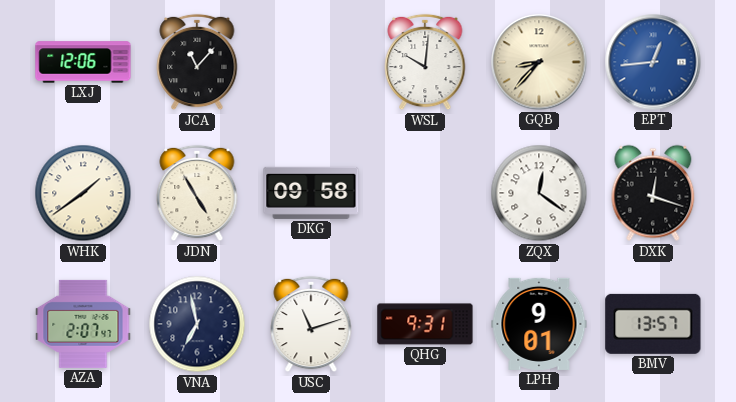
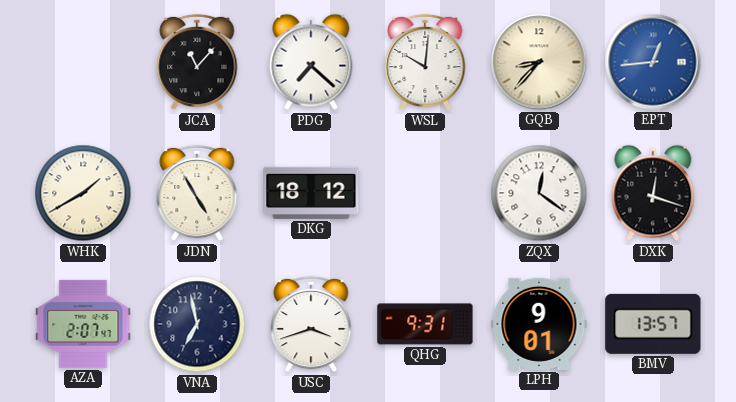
LXJ: 12:06 -> none (83, 62)
PDG: none -> 7:22 (311, 62)
WHK: 1:39 -> 1:40 (83, 193)
DKG: 09:58 -> 18:12 (311, 193)
USC: 11:12 -> 3:42 (311, 324)
